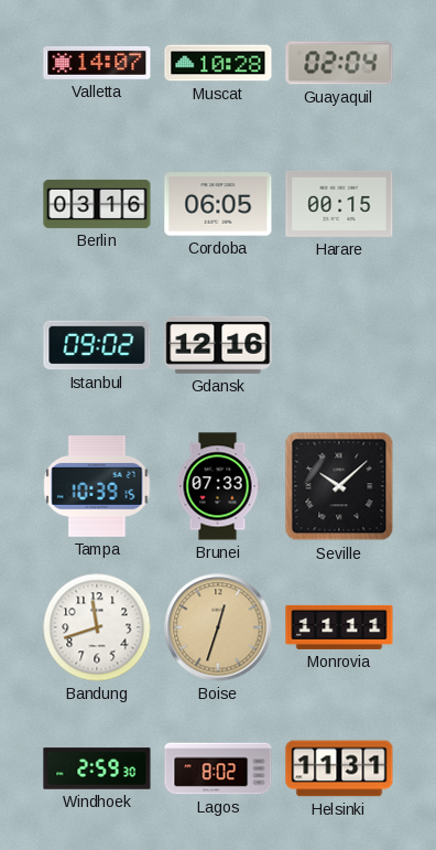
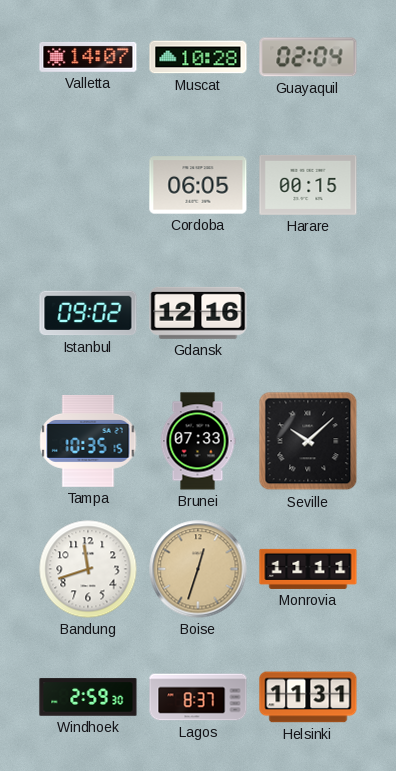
Berlin: 03:16 -> none (97, 204)
Tampa: 10:39 -> 10:35 (88, 441)
Lagos: 8:02 -> 8:37 (198, 697)
